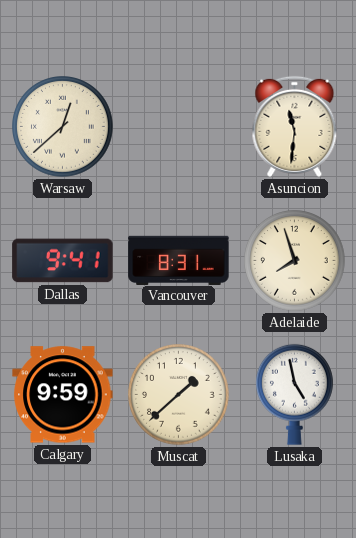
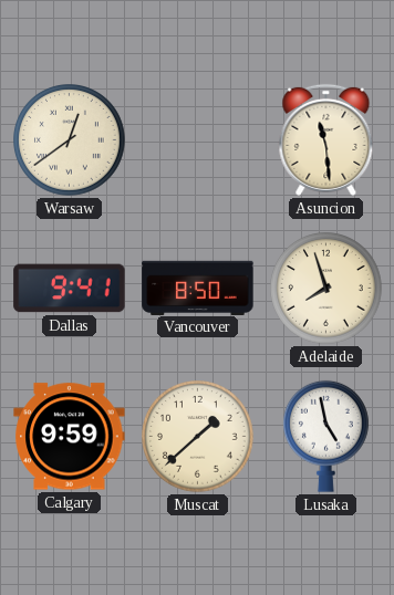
Warsaw: 12:38 -> 12:39 (70, 140)
Asuncion: 11:31 -> 11:29 (326, 139)
Vancouver: 8:31 -> 8:50 (198, 288)
